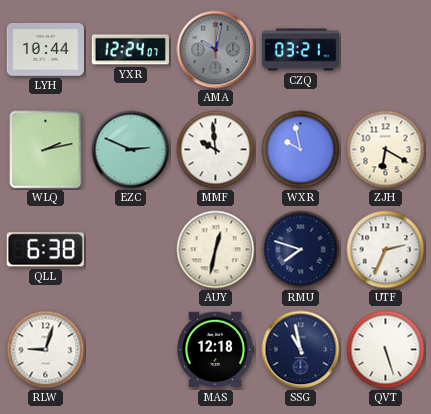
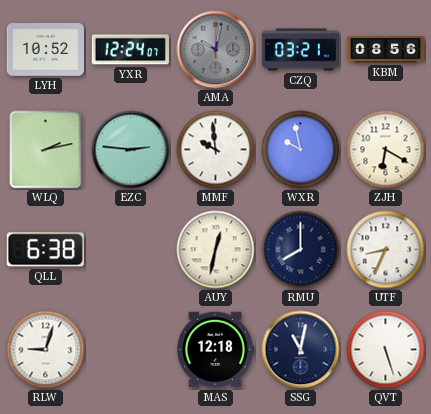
LYH: 10:44 -> 10:52 (45, 50)
KBM: none -> 08:56 (386, 50)
EZC: 2:49 -> 2:46 (131, 150)
RMU: 7:48 -> 8:00 (301, 250)
UTF: 2:34 -> 8:34 (386, 250)
SSG: 10:58 -> 11:02 (301, 350)
